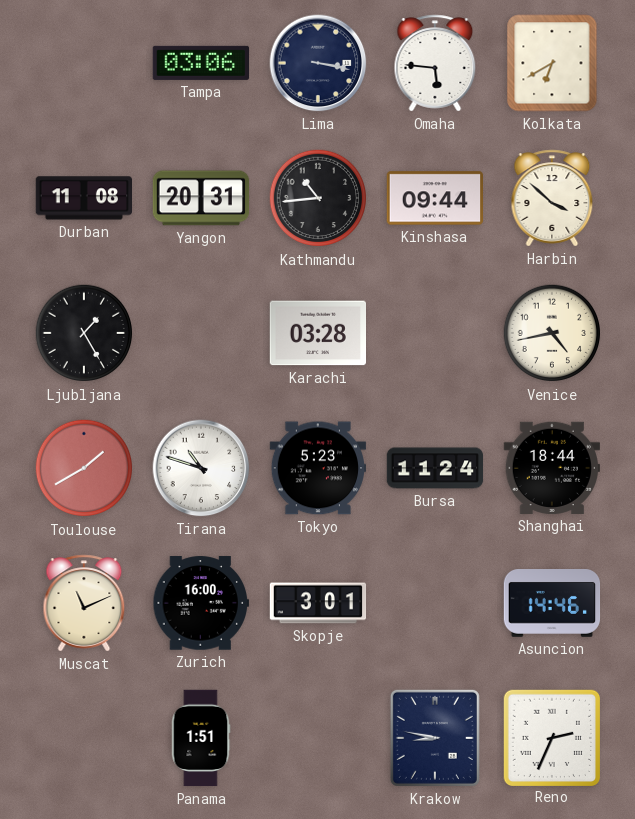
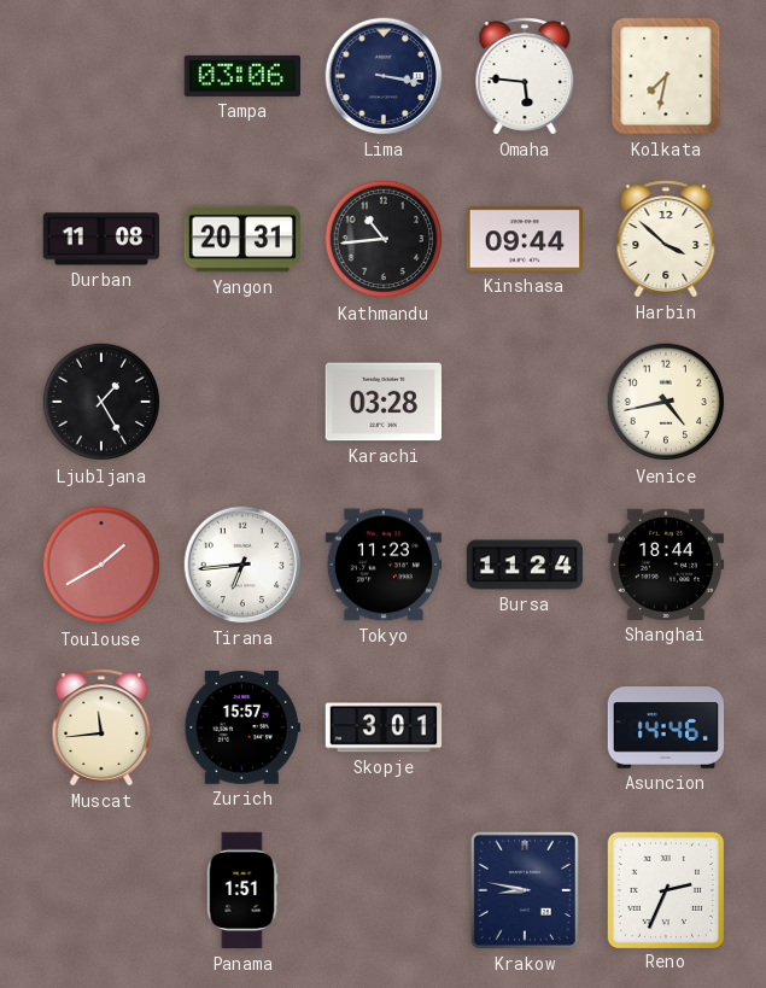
Kolkata: 6:40 -> 7:32 (666, 76)
Tirana: 10:48 -> 6:44 (242, 565)
Tokyo: 5:23 -> 11:23 (384, 565)
Muscat: 11:11 -> 11:44 (101, 727)
Zurich: 16:00 -> 15:57 (241, 727)
